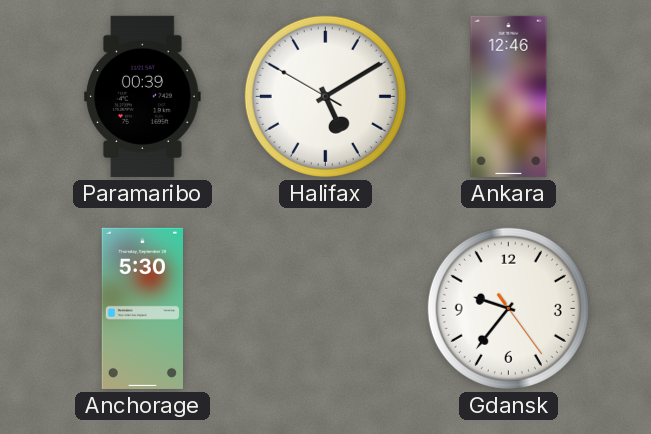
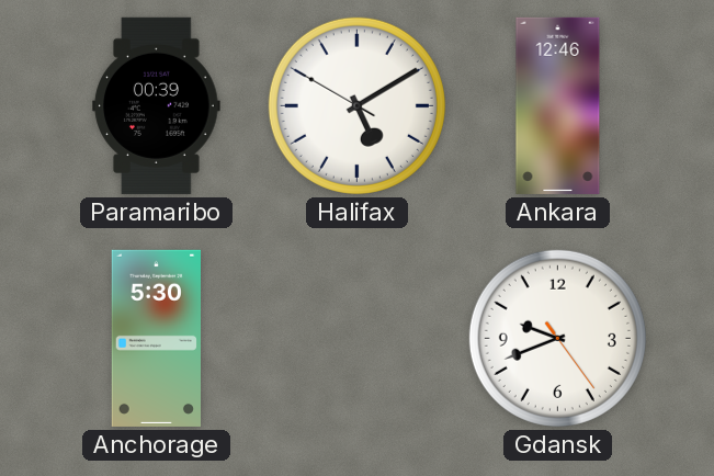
Gdansk: 9:36 -> 9:41 (557, 338)
